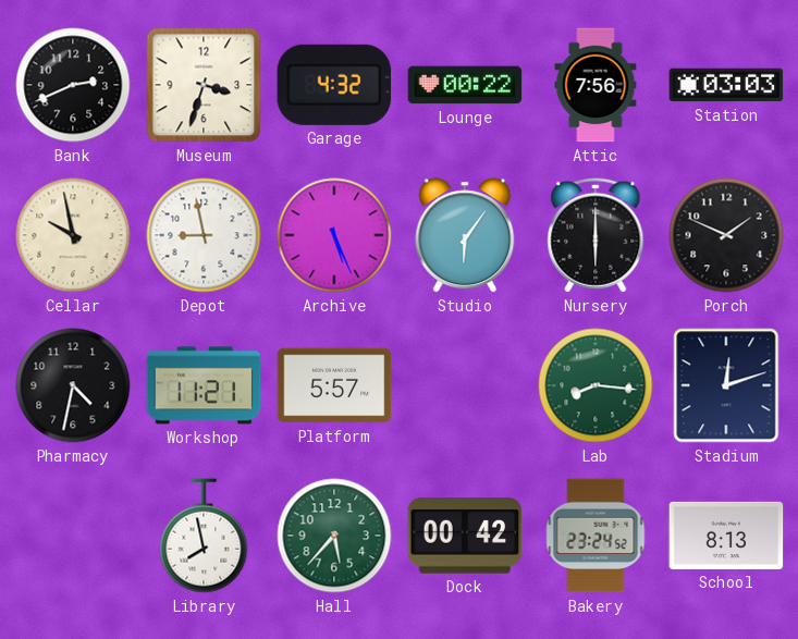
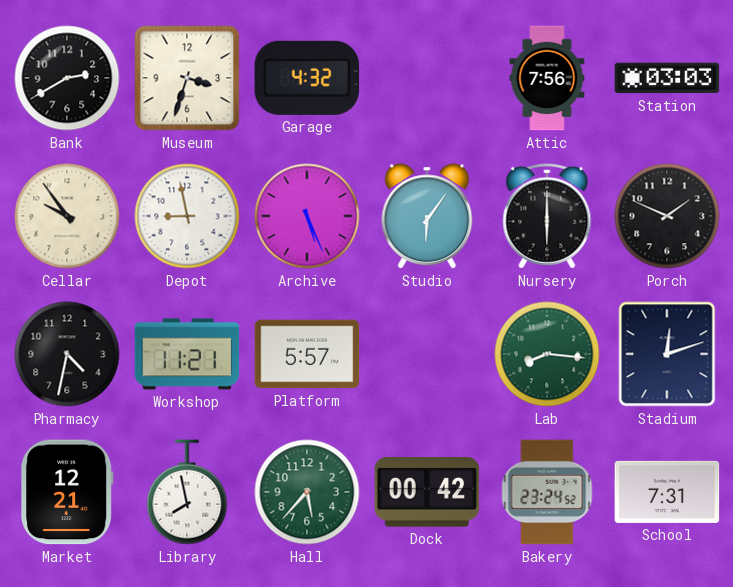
Bank: 2:41 -> 2:40 (67, 78)
Lounge: 00:22 -> none (465, 85)
Cellar: 9:58 -> 9:54 (67, 216)
Market: none -> 12:21 (67, 492)
School: 8:13 -> 7:31 (667, 492)
